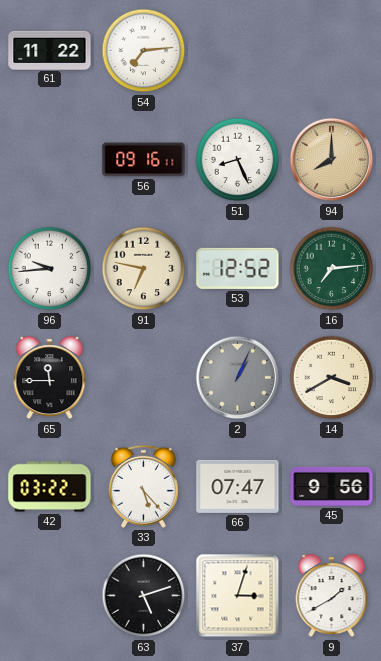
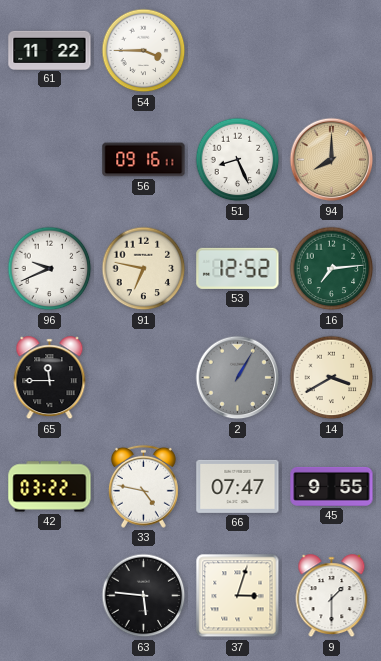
54: 7:14 -> 3:45 (144, 51)
96: 9:44 -> 9:41 (50, 269)
2: 1:04 -> 1:05 (238, 378)
33: 5:23 -> 4:47 (143, 486)
45: 9:56 -> 9:55 (332, 486)
63: 5:12 -> 5:46 (144, 596)
9: 1:40 -> 1:30 (332, 596)
